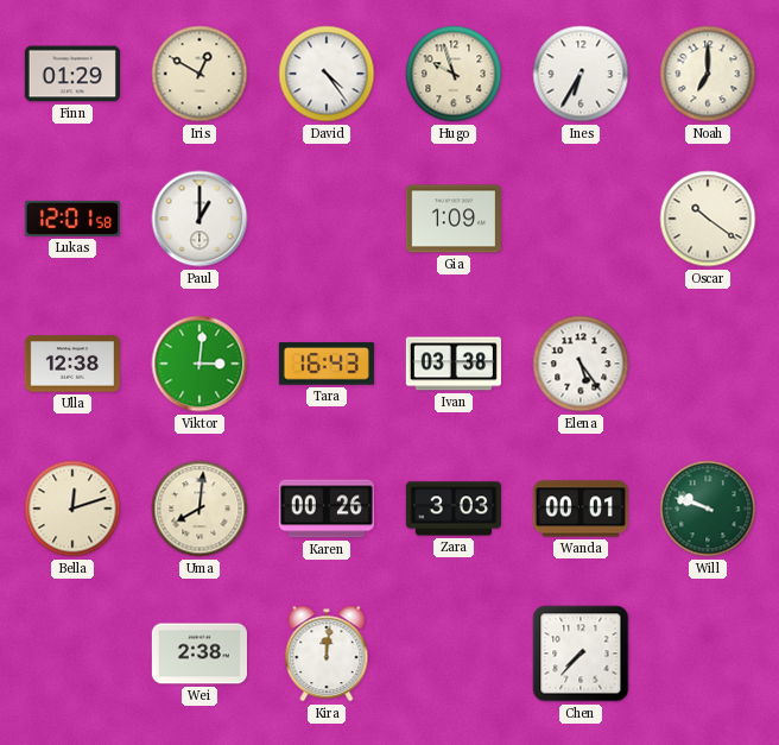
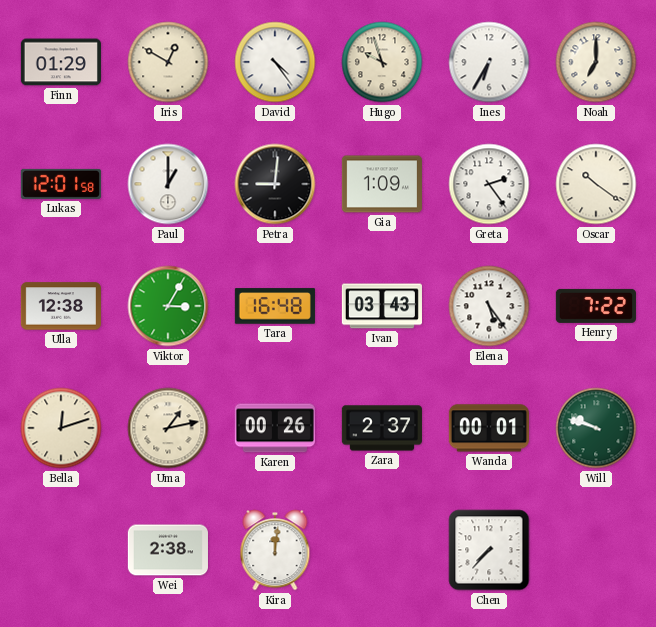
Petra: none -> 9:01 (275, 184)
Greta: none -> 2:24 (489, 184)
Viktor: 3:01 -> 3:05 (168, 306)
Tara: 16:43 -> 16:48 (275, 306)
Ivan: 03:38 -> 03:43 (382, 306)
Henry: none -> 7:22 (596, 306)
Uma: 8:01 -> 1:13 (168, 428)
Zara: 3:03 -> 2:37 (382, 428)
